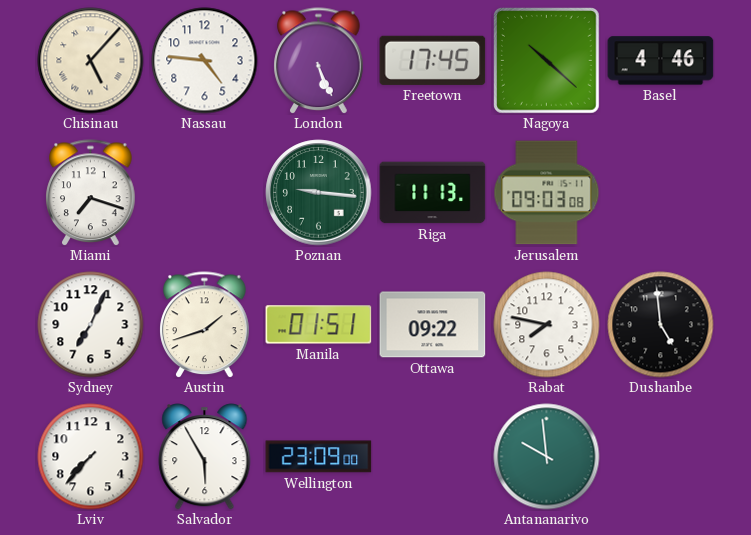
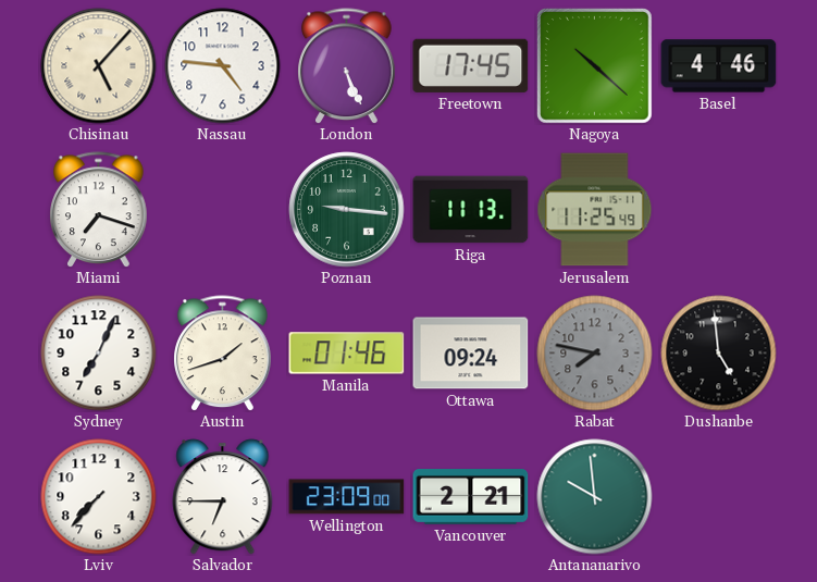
Jerusalem: 09:03 -> 11:25 (595, 210)
Manila: 01:51 -> 01:46 (347, 354)
Ottawa: 09:22 -> 09:24 (471, 354)
Rabat dial: white -> grey (595, 354)
Salvador: 5:55 -> 6:45 (223, 497)
Vancouver: none -> 2:21 (471, 497)
